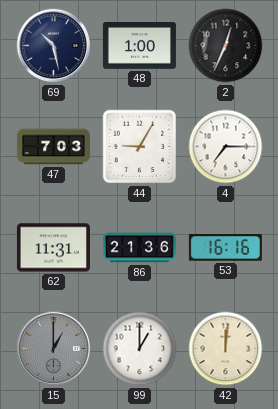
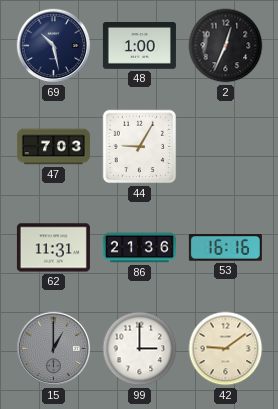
4: 7:15 -> none (226, 147)
99: 1:00 -> 3:00 (140, 349)
42: 12:01 -> 9:09 (226, 349)
